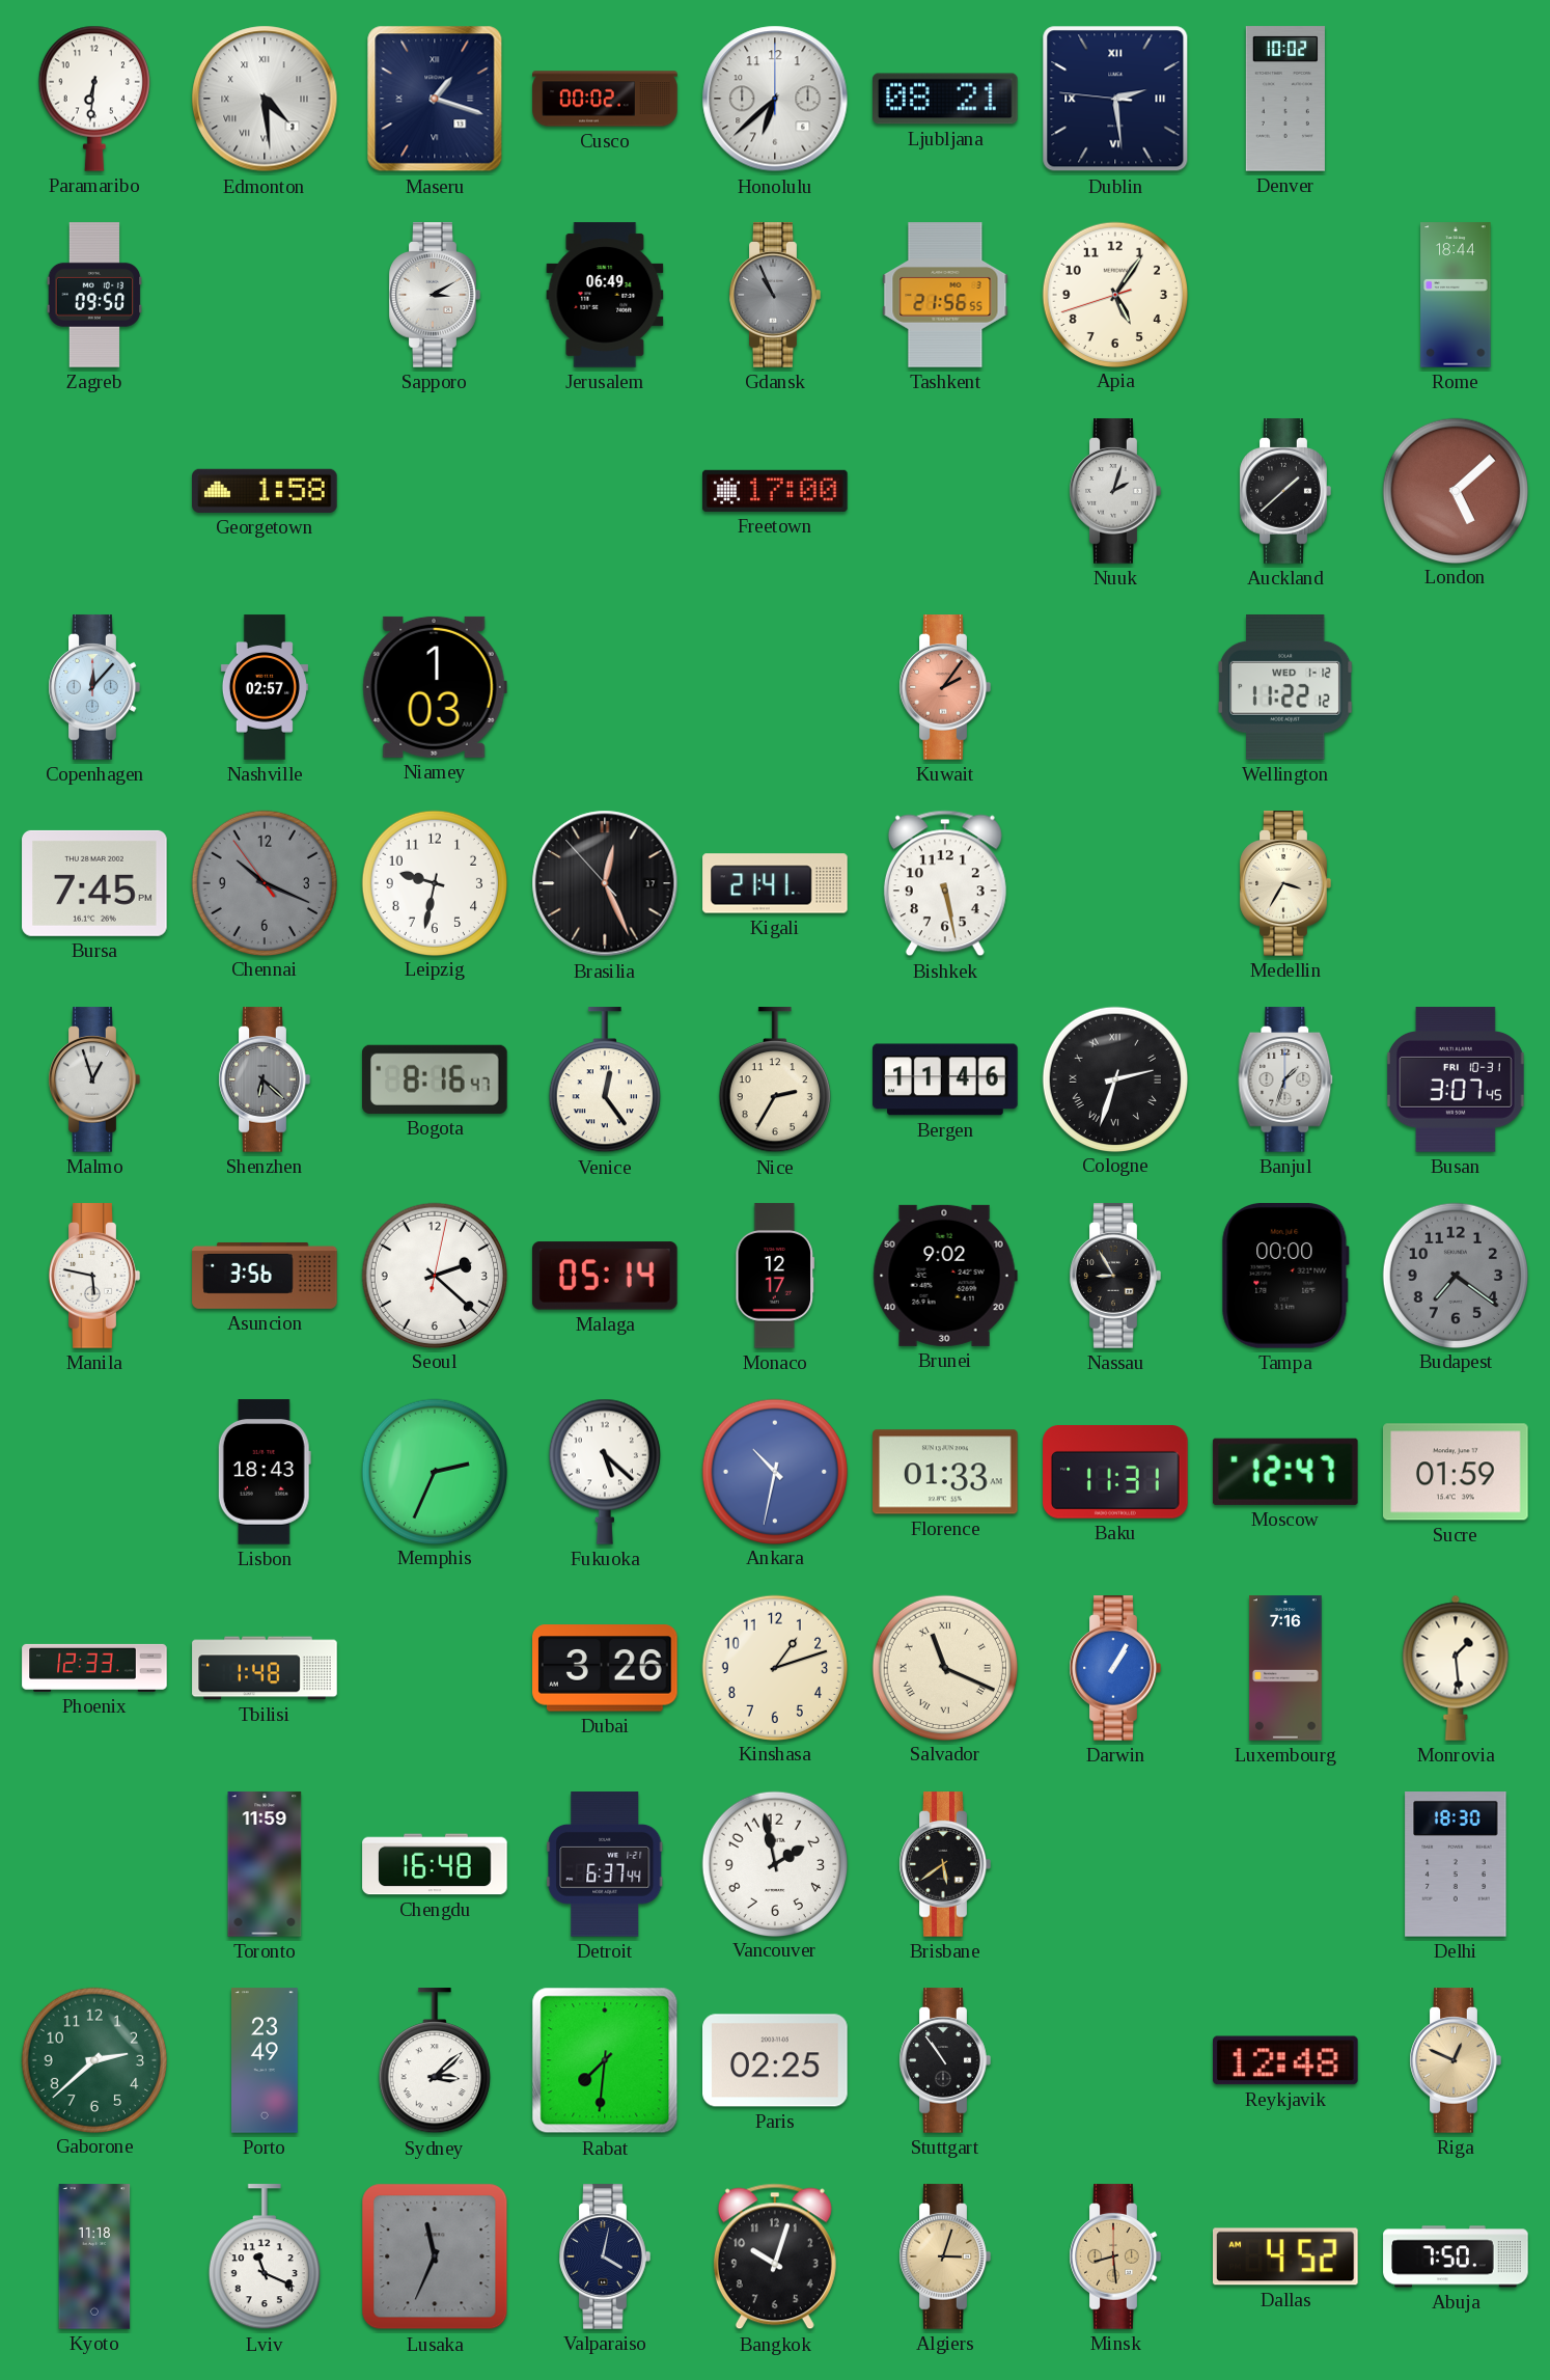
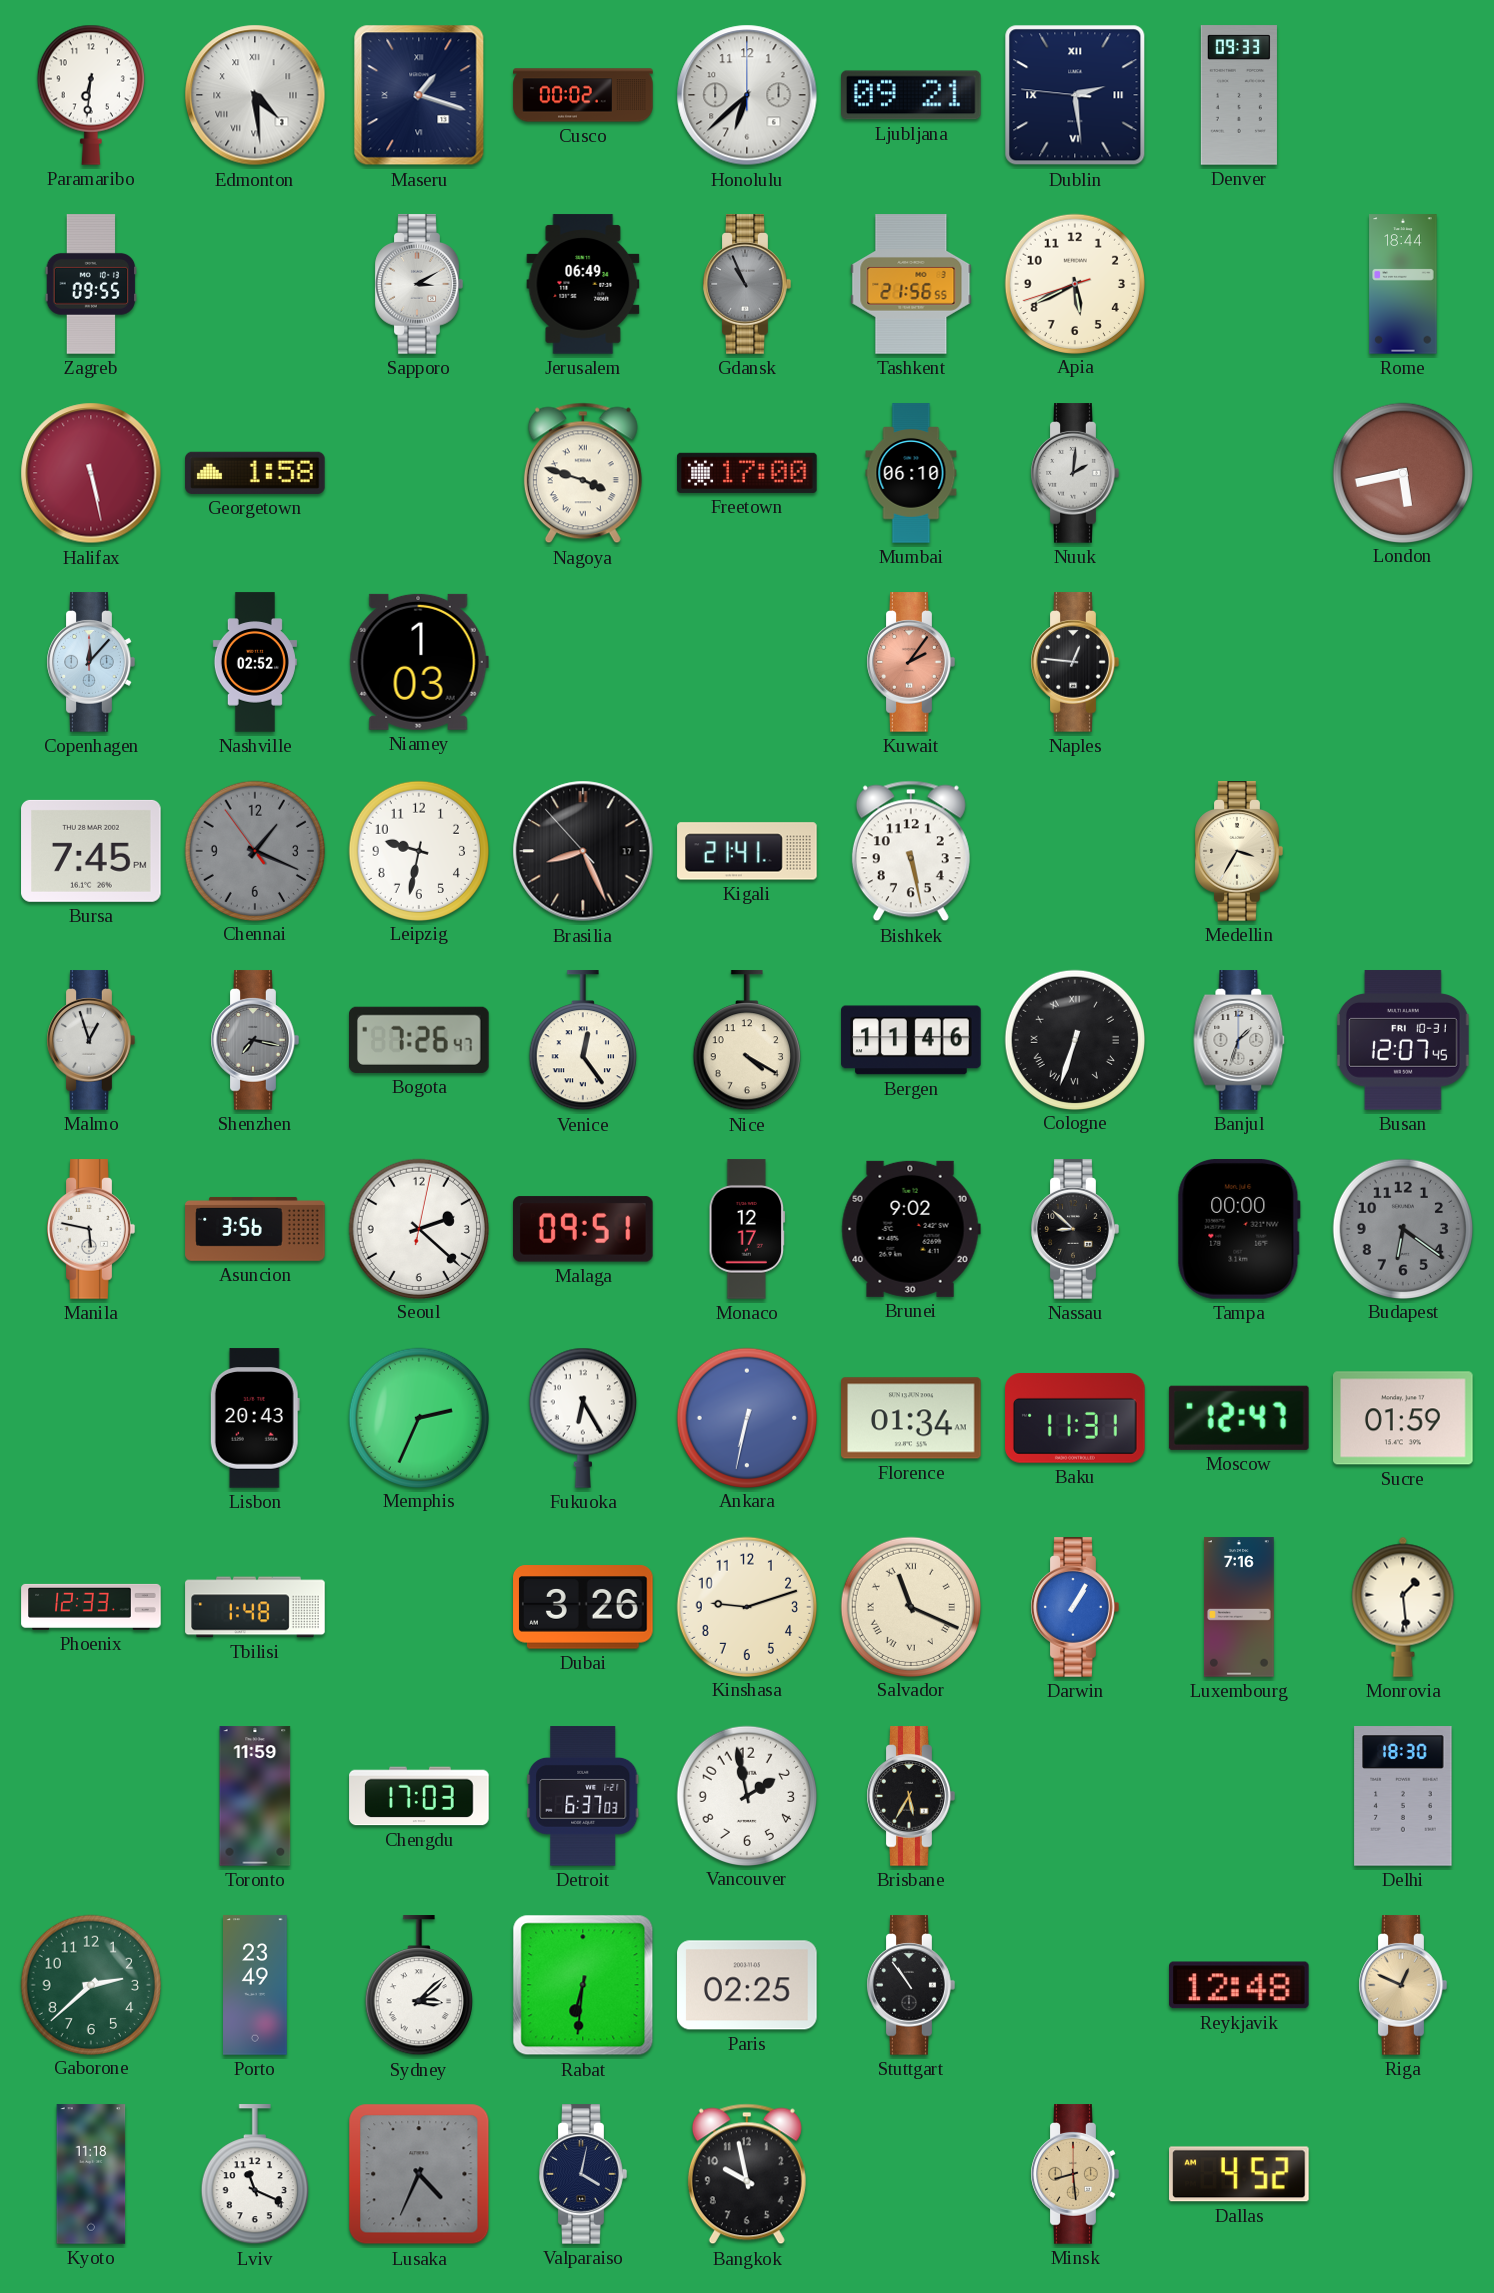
Ljubljana: 08:21 -> 09:21 (912, 95)
Denver: 10:02 -> 09:33 (1239, 95)
Zagreb: 09:50 -> 09:55 (91, 284)
Apia: 5:05 -> 5:40 (1074, 283)
Halifax: none -> 5:28 (91, 473)
Nagoya: none -> 3:48 (583, 473)
Mumbai: none -> 06:10 (911, 473)
Nuuk: 2:03 -> 2:01 (1075, 473)
Auckland: 1:38 -> none (1285, 491)
London: 5:08 -> 5:43 (1402, 472)
Nashville: 02:57 -> 02:52 (255, 662)
Naples: none -> 12:46 (1075, 662)
Wellington: 11:22 -> none (1285, 688)
Chennai: 10:18 -> 1:18 (254, 850)
Brasilia: 12:25 -> 8:25 (583, 851)
Shenzhen: 6:22 -> 7:17 (255, 1040)
Bogota: 8:16 -> 7:26 (420, 1040)
Nice: 2:35 -> 4:20 (747, 1041)
Cologne: 2:33 -> 6:33 (1074, 1039)
Busan: 3:07 -> 12:07 (1404, 1040)
Malaga: 05:14 -> 09:51 (584, 1229)
Nassau: 8:55 -> 8:52 (1075, 1229)
Budapest: 7:21 -> 6:21 (1402, 1228)
Lisbon: 18:43 -> 20:43 (255, 1418)
Fukuoka: 5:22 -> 6:25 (583, 1418)
Ankara: 10:32 -> 6:32 (746, 1417)
Florence: 01:33 -> 01:34 (911, 1418)
Kinshasa: 1:12 -> 9:12 (746, 1606)
Chengdu: 16:48 -> 17:03 (419, 1796)
Detroit: 6:37:44 -> 6:37:03 (583, 1796)
Brisbane: 5:39 -> 5:35 (911, 1796)
Rabat: 7:31 -> 6:31 (583, 1985)
Lusaka: 11:34 -> 4:34 (419, 2174)
Bangkok: 10:03 -> 9:58 (747, 2174)
Algiers: 3:03 -> none (945, 2256)
Abuja: 7:50 -> none (1456, 2256)
